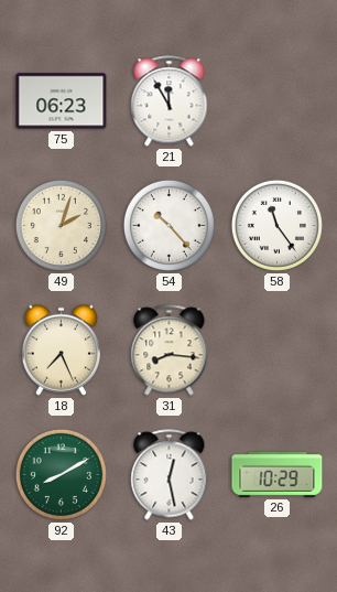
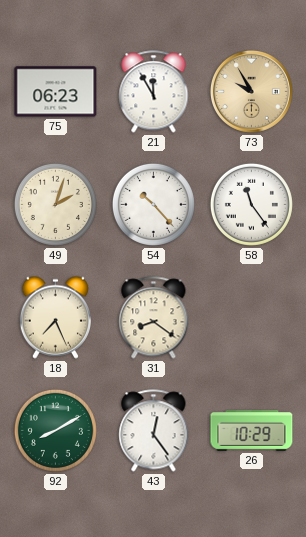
73: none -> 9:55 (251, 91)
31: 8:16 -> 8:21 (154, 318)
43: 12:28 -> 12:24 (154, 431)
